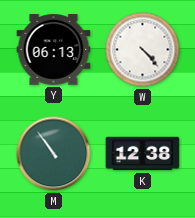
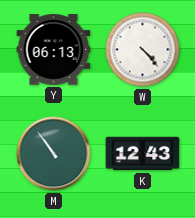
K: 12:38 -> 12:43 (143, 154)
